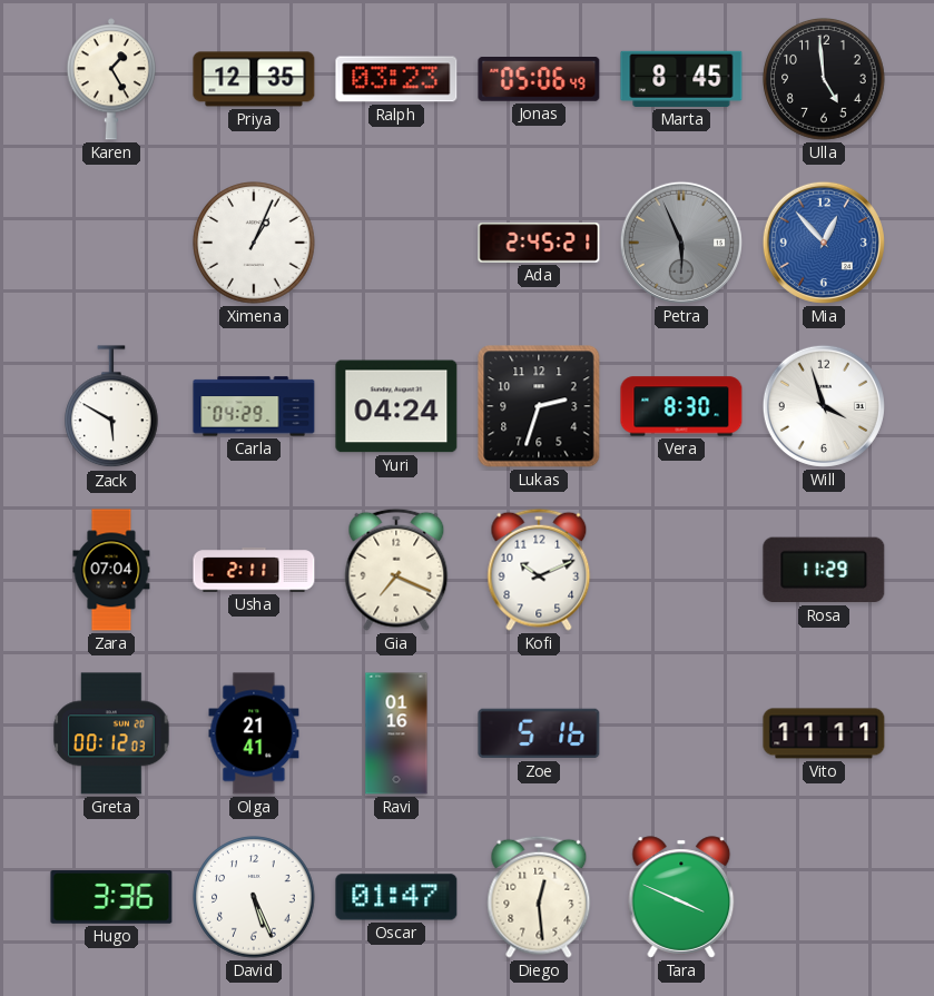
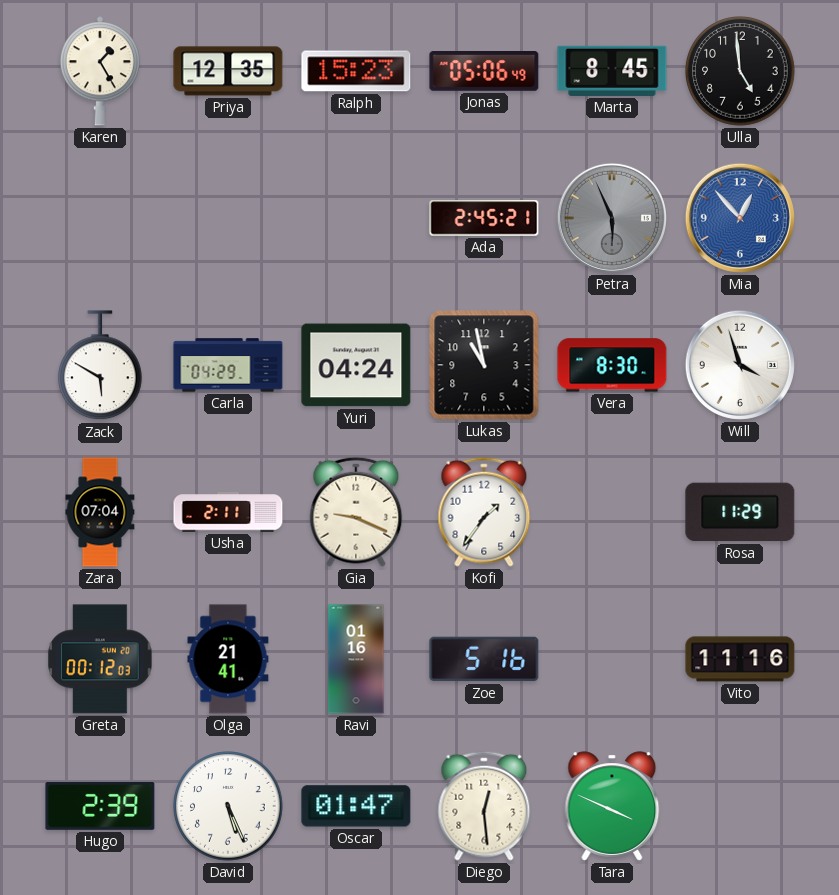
Ralph: 03:23 -> 15:23 (356, 71)
Ximena: 1:04 -> none (254, 243)
Lukas: 2:33 -> 10:58 (484, 365)
Gia: 7:19 -> 9:19 (356, 512)
Kofi: 10:11 -> 1:36 (484, 512)
Vito: 11:11 -> 11:16 (740, 659)
Hugo: 3:36 -> 2:39 (100, 806)
